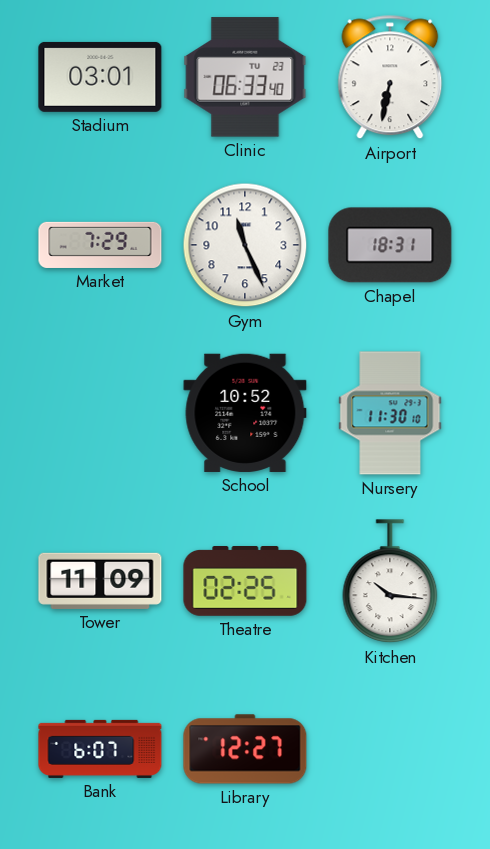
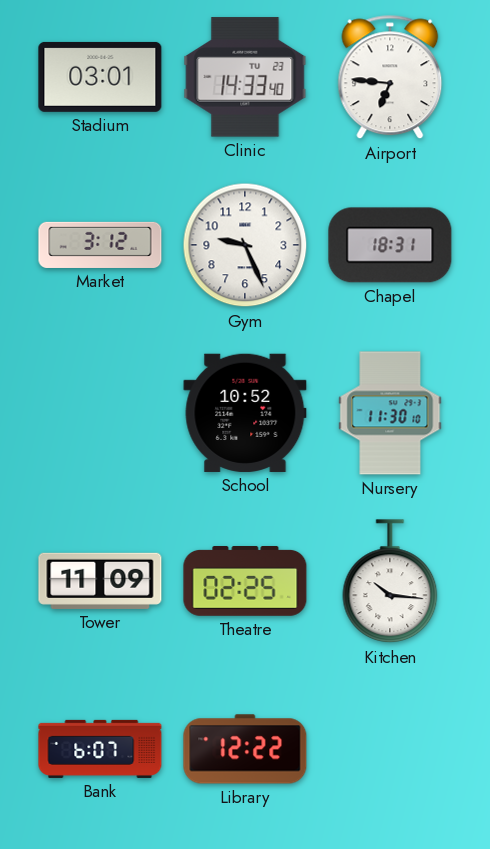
Clinic: 06:33 -> 14:33 (245, 77)
Airport: 6:32 -> 6:46 (390, 77)
Market: 7:29 -> 3:12 (100, 245)
Gym: 11:26 -> 9:26 (245, 245)
Library: 12:27 -> 12:22 (245, 749)
